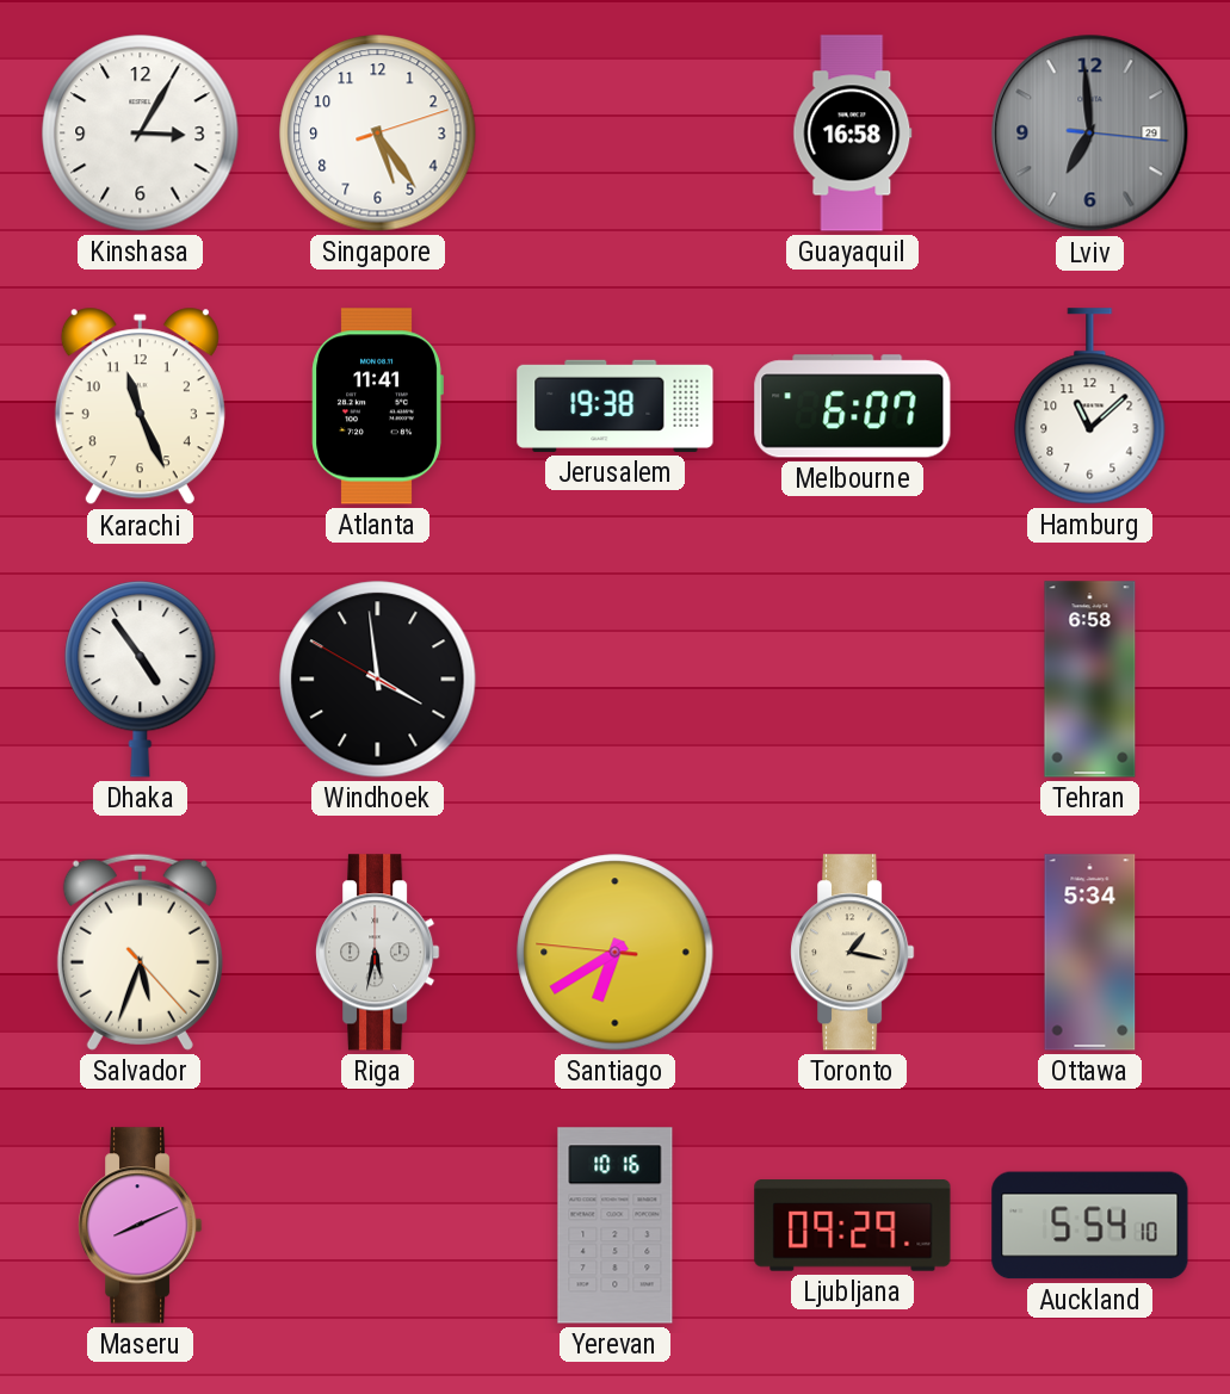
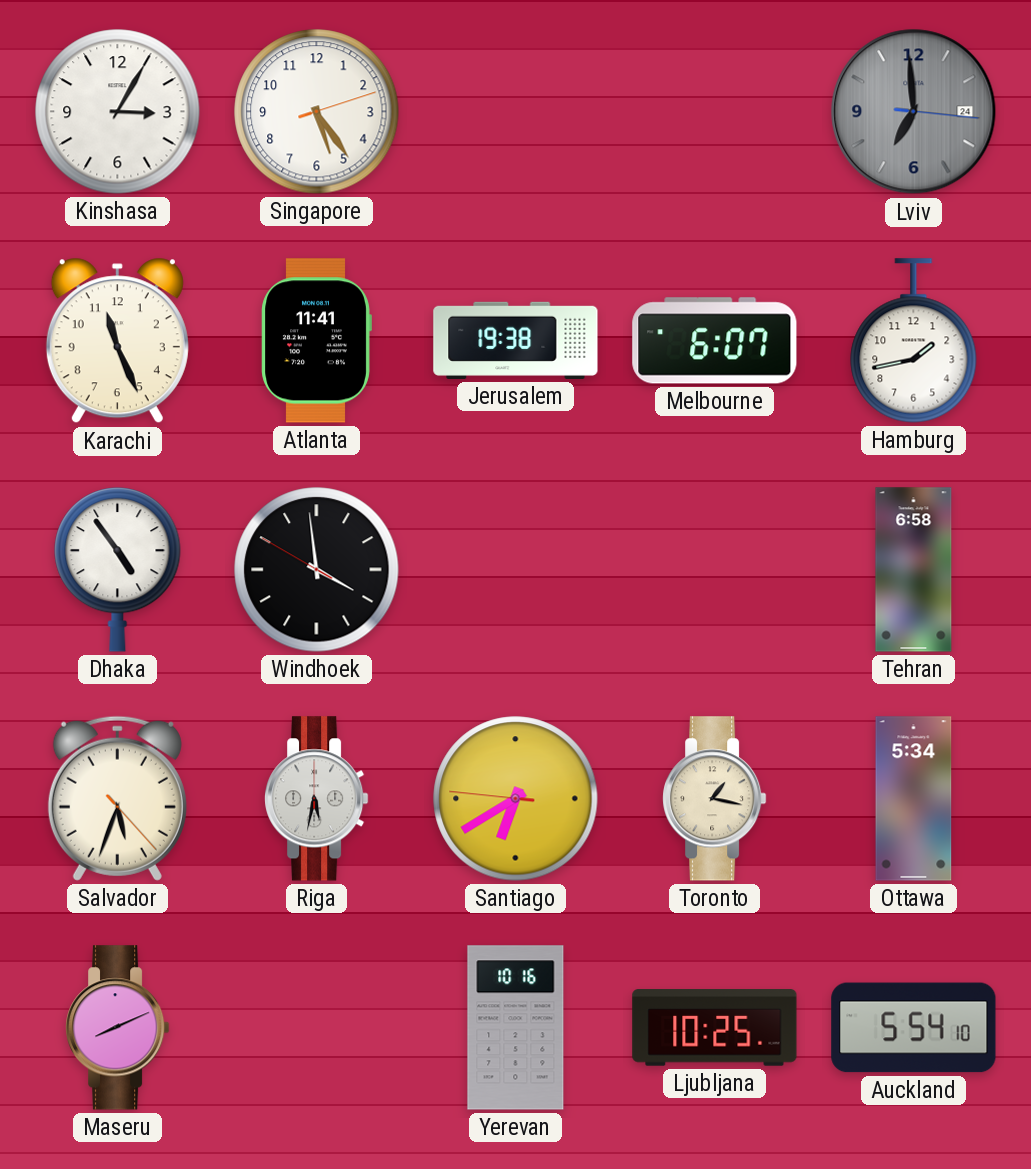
Guayaquil: 16:58 -> none (853, 134)
Lviv date: 29 -> 24 (914, 112)
Hamburg: 11:08 -> 1:43 (914, 341)
Ljubljana: 09:29 -> 10:25 (715, 1028)
